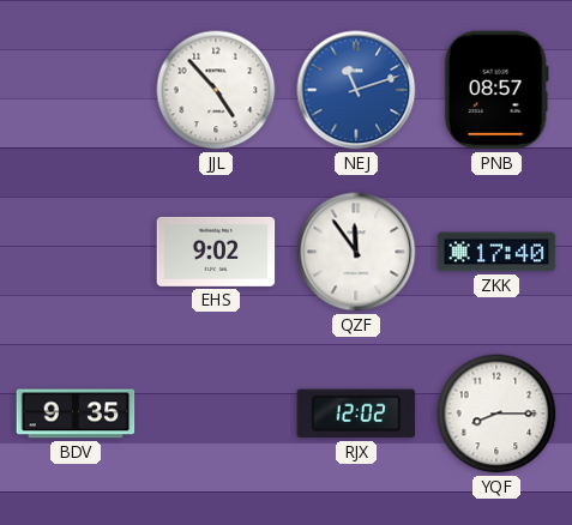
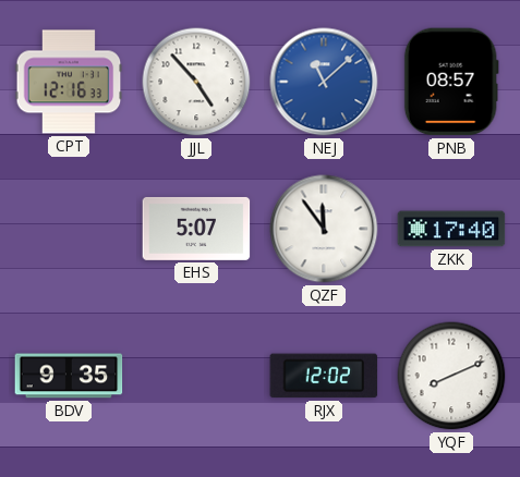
CPT: none -> 12:16 (69, 82)
NEJ: 11:12 -> 11:08 (324, 82)
EHS: 9:02 -> 5:07 (196, 229)
YQF: 8:15 -> 8:11 (451, 376)
